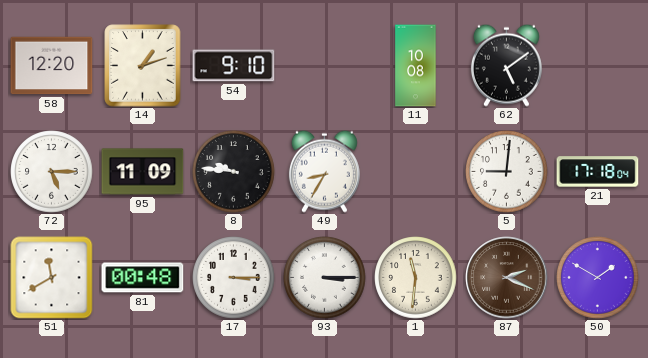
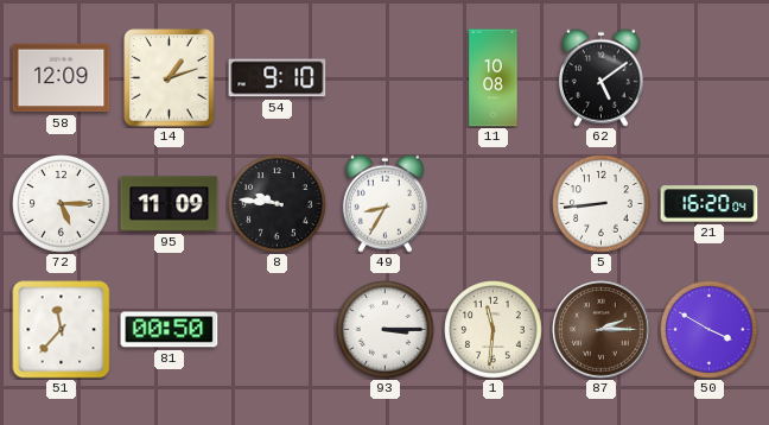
58: 12:20 -> 12:09 (62, 78)
5: 9:01 -> 8:44 (602, 204)
21: 17:18 -> 16:20 (710, 204)
51: 11:40 -> 11:37 (62, 330)
81: 00:48 -> 00:50 (170, 330)
17: 3:15 -> none (234, 278)
87: 2:19 -> 2:15 (602, 330)
50: 1:50 -> 3:50 (710, 330)
